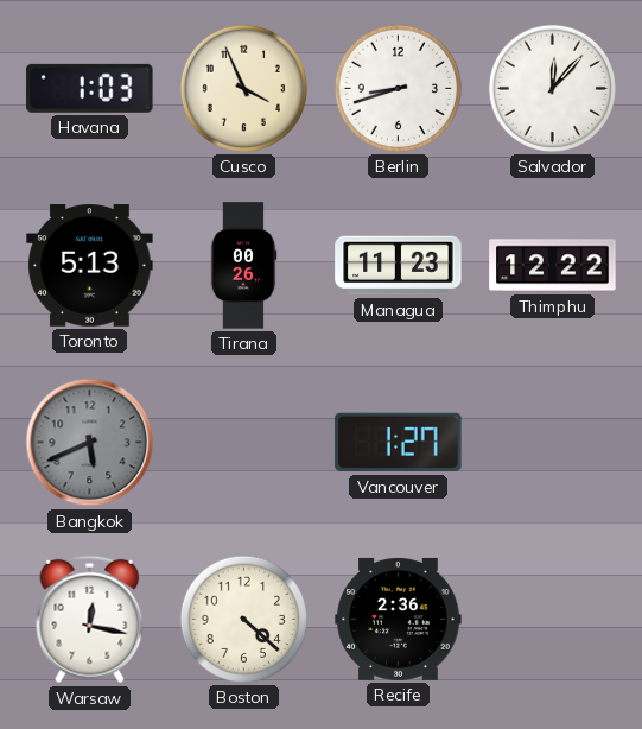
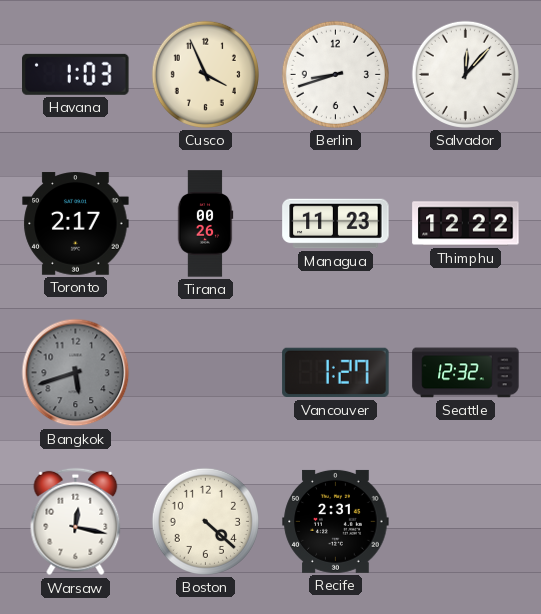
Toronto: 5:13 -> 2:17 (76, 224)
Bangkok: 5:41 -> 5:42 (76, 373)
Seattle: none -> 12:32 (466, 373)
Recife: 2:36 -> 2:31 (336, 521)
